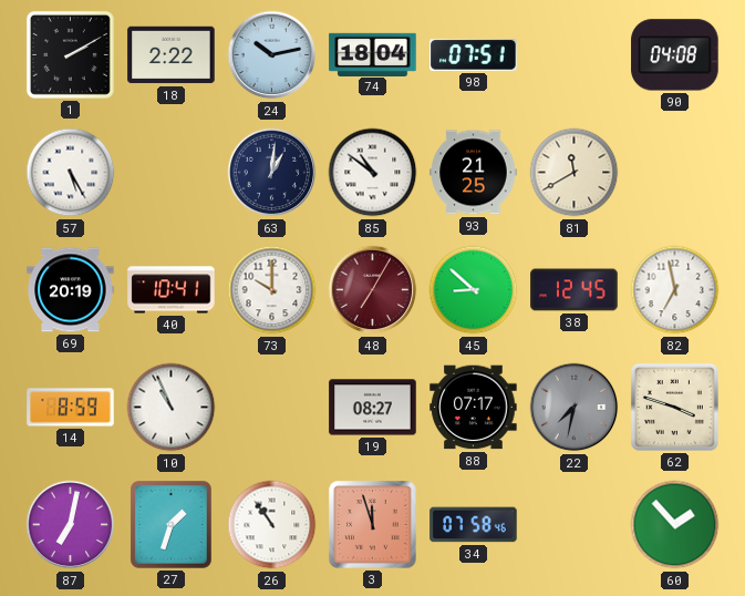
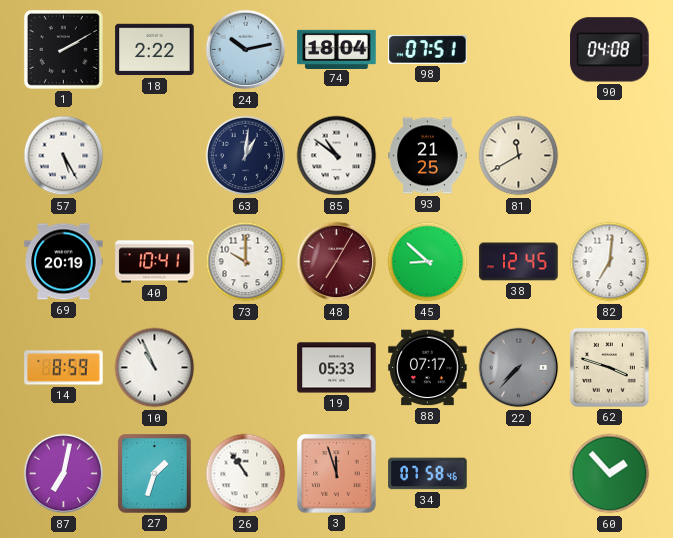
82: 6:58 -> 7:01 (610, 262)
19: 08:27 -> 05:33 (337, 368)
22: 7:32 -> 7:37 (519, 368)
